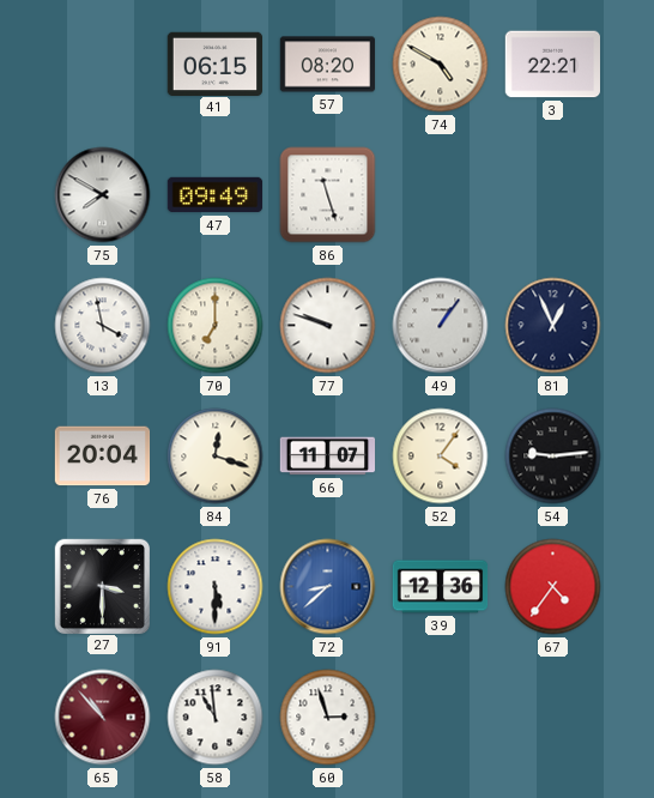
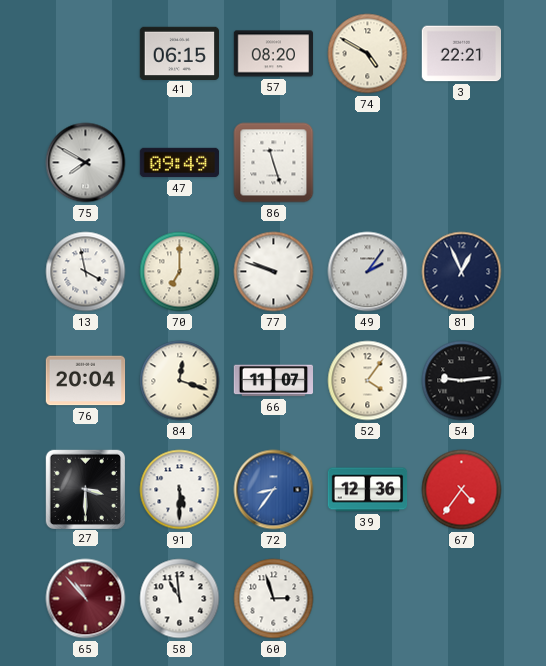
49: 1:06 -> 2:06 (368, 272)
72: 8:38 -> 8:36 (274, 490)
